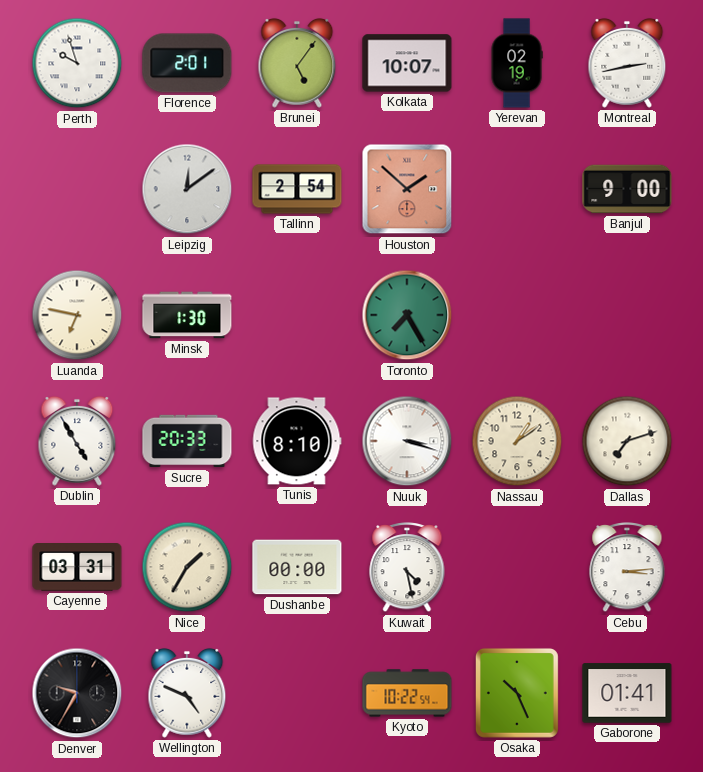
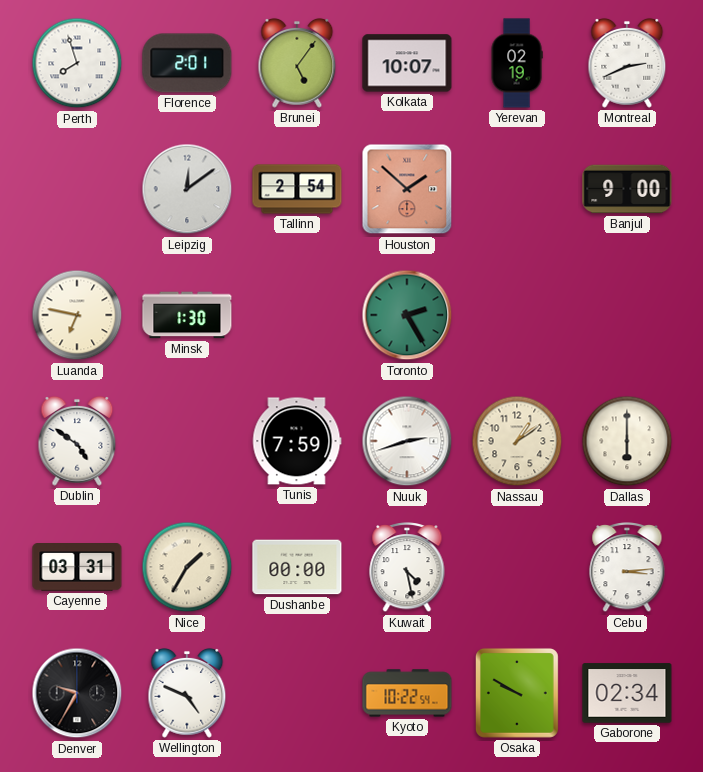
Perth: 9:57 -> 7:57 (77, 63)
Montreal: 2:43 -> 2:41 (627, 63)
Toronto: 7:25 -> 2:25 (407, 315)
Dublin: 4:55 -> 4:51 (77, 441)
Sucre: 20:33 -> none (187, 441)
Tunis: 8:10 -> 7:59 (297, 441)
Nuuk: 3:18 -> 2:42 (407, 441)
Dallas: 7:12 -> 6:00 (627, 441)
Osaka: 10:26 -> 9:50 (517, 693)
Gaborone: 01:41 -> 02:34 (627, 693)
